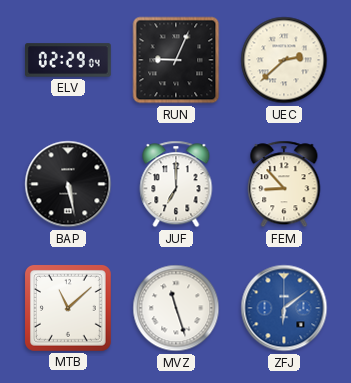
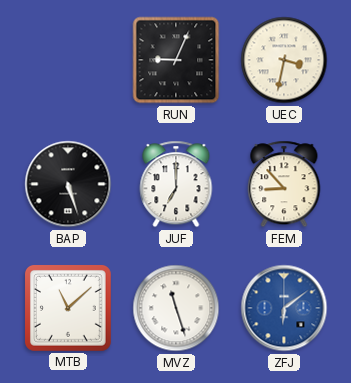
ELV: 02:29 -> none (69, 60)
UEC: 2:38 -> 3:32 (284, 60)
BAP: 5:28 -> 5:27 (68, 184)
